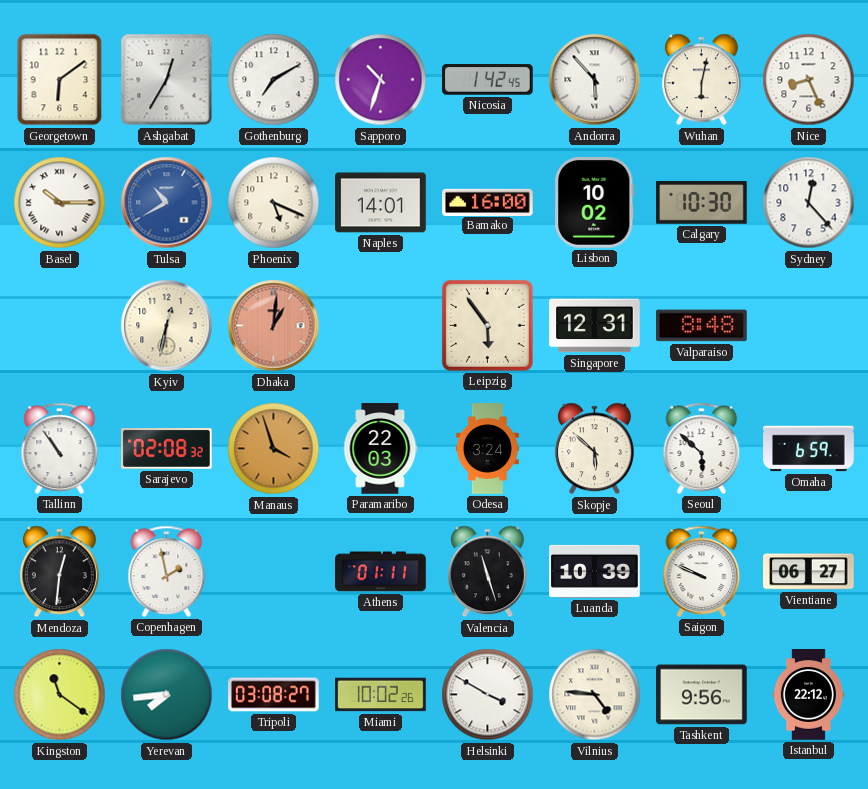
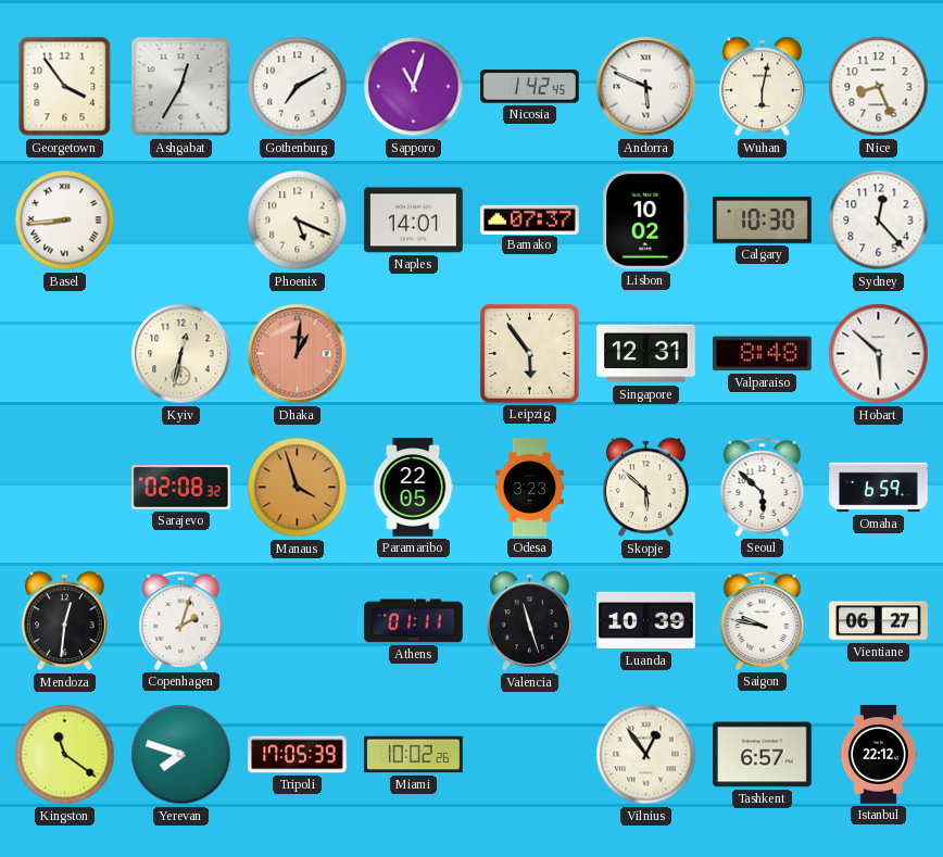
Georgetown: 6:09 -> 3:54 (65, 87)
Sapporo: 10:33 -> 11:03 (414, 87)
Andorra: 5:53 -> 5:49 (646, 87)
Basel: 10:15 -> 8:44 (65, 220)
Tulsa: 10:40 -> none (167, 203)
Bamako: 16:00 -> 07:37 (530, 219)
Hobart: none -> 5:52 (879, 354)
Tallinn: 10:54 -> none (60, 448)
Paramaribo: 22:03 -> 22:05 (413, 488)
Odesa: 3:24 -> 3:23 (529, 488)
Copenhagen: 1:58 -> 2:03 (181, 620)
Saigon: 9:49 -> 9:47 (763, 620)
Yerevan: 7:44 -> 7:48 (181, 755)
Tripoli: 03:08 -> 17:05 (298, 755)
Helsinki: 3:50 -> none (488, 695)
Vilnius: 4:46 -> 12:54 (646, 755)
Tashkent: 9:56 -> 6:57 (763, 755)
